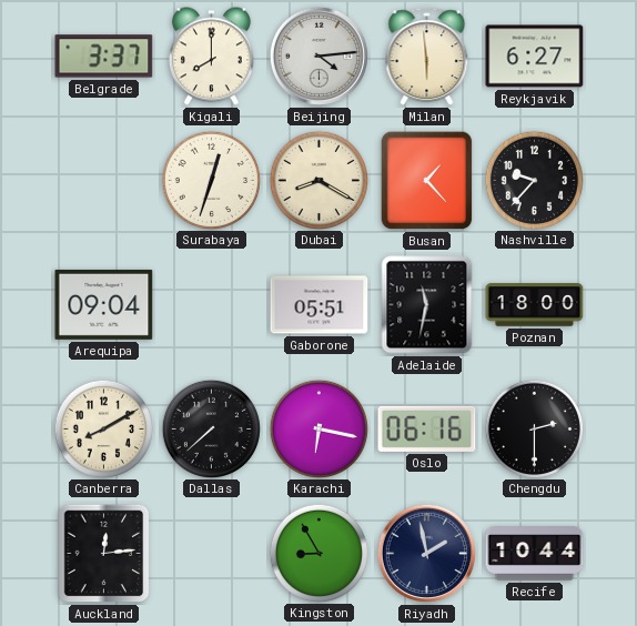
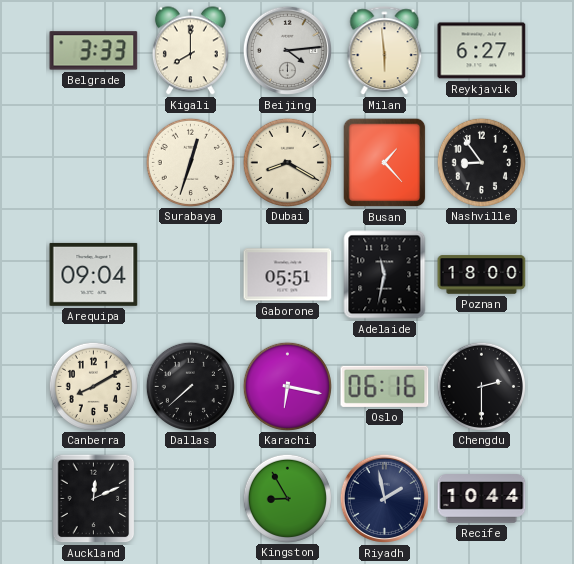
Belgrade: 3:37 -> 3:33 (94, 51)
Nashville: 9:37 -> 8:54 (481, 162)
Auckland: 12:14 -> 12:11 (94, 499)
